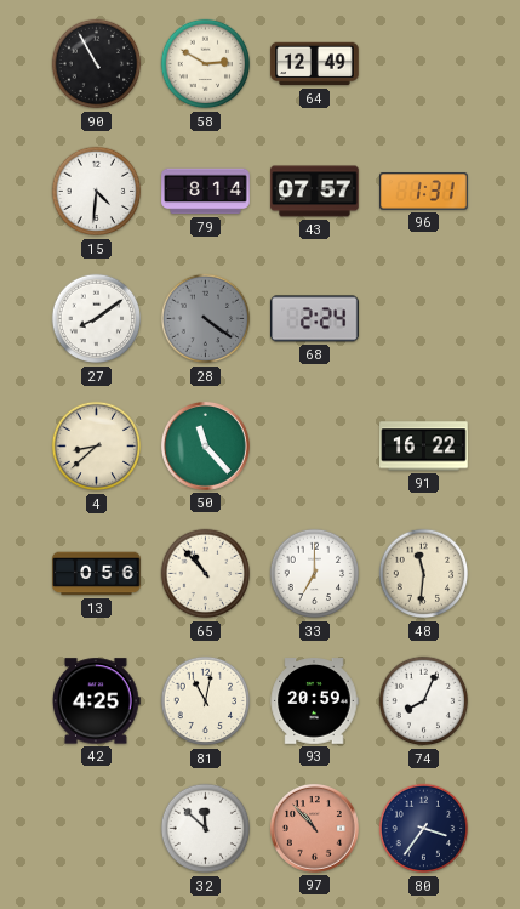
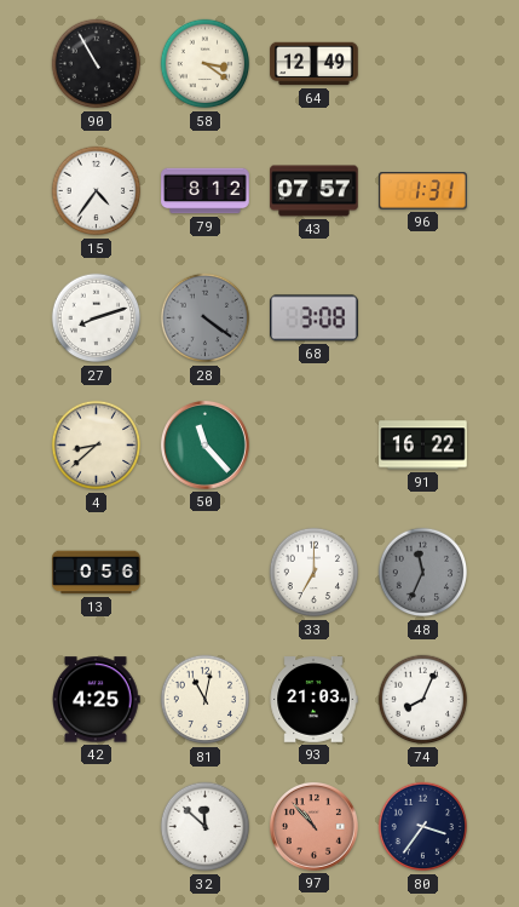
58: 2:50 -> 3:21 (206, 64)
15: 4:31 -> 4:36 (97, 191)
79: 8:14 -> 8:12 (206, 191)
27: 8:09 -> 8:12 (97, 318)
68: 2:24 -> 3:08 (315, 318)
65: 10:53 -> none (206, 574)
48: 11:31 -> 11:34 (423, 573)
48 dial: cream -> grey (423, 573)
93: 20:59 -> 21:03 (313, 700)
